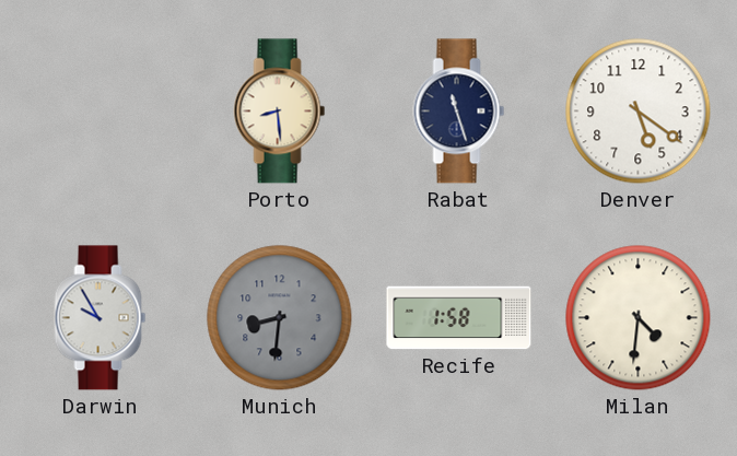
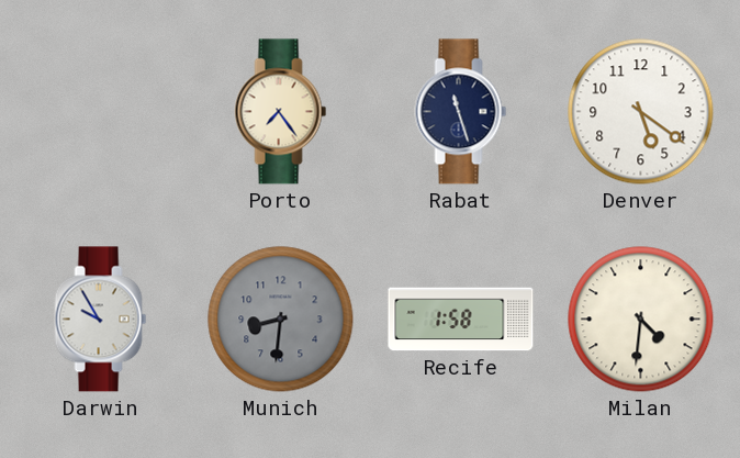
Porto: 8:29 -> 7:24 (281, 112)
